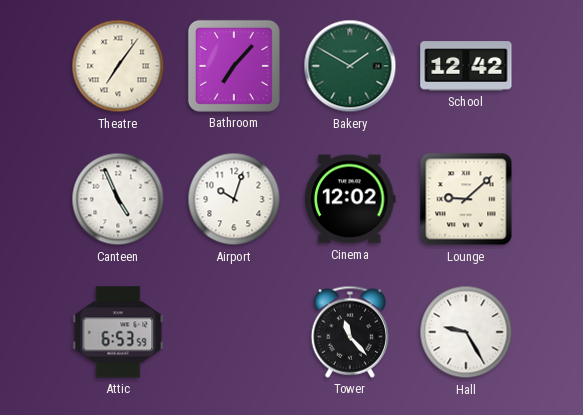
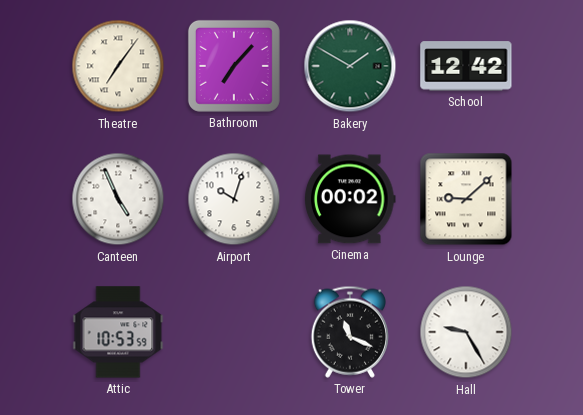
Cinema: 12:02 -> 00:02 (351, 199)
Attic: 6:53 -> 10:53 (118, 332)
Tower: 11:23 -> 11:19 (349, 332)
